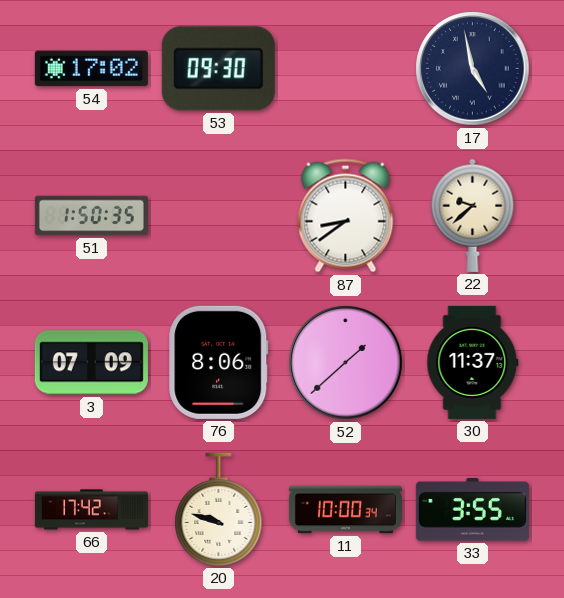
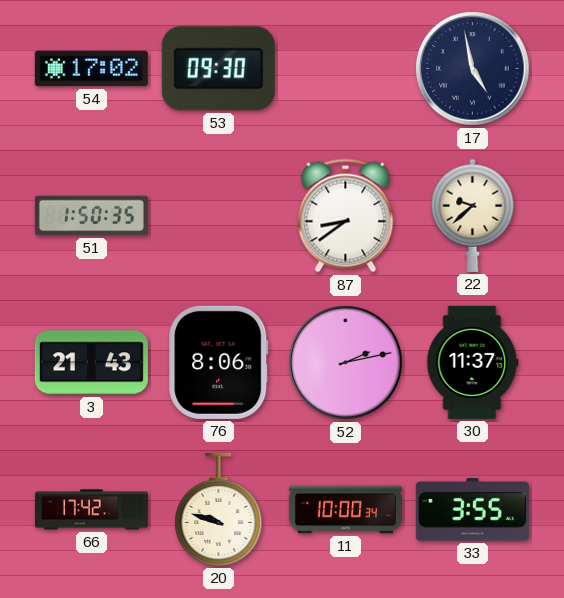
3: 07:09 -> 21:43 (91, 363)
52: 1:38 -> 2:13 (346, 363)
